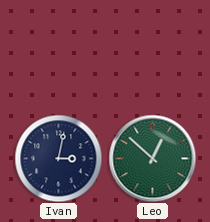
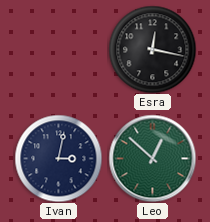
Esra: none -> 12:17 (152, 49)
